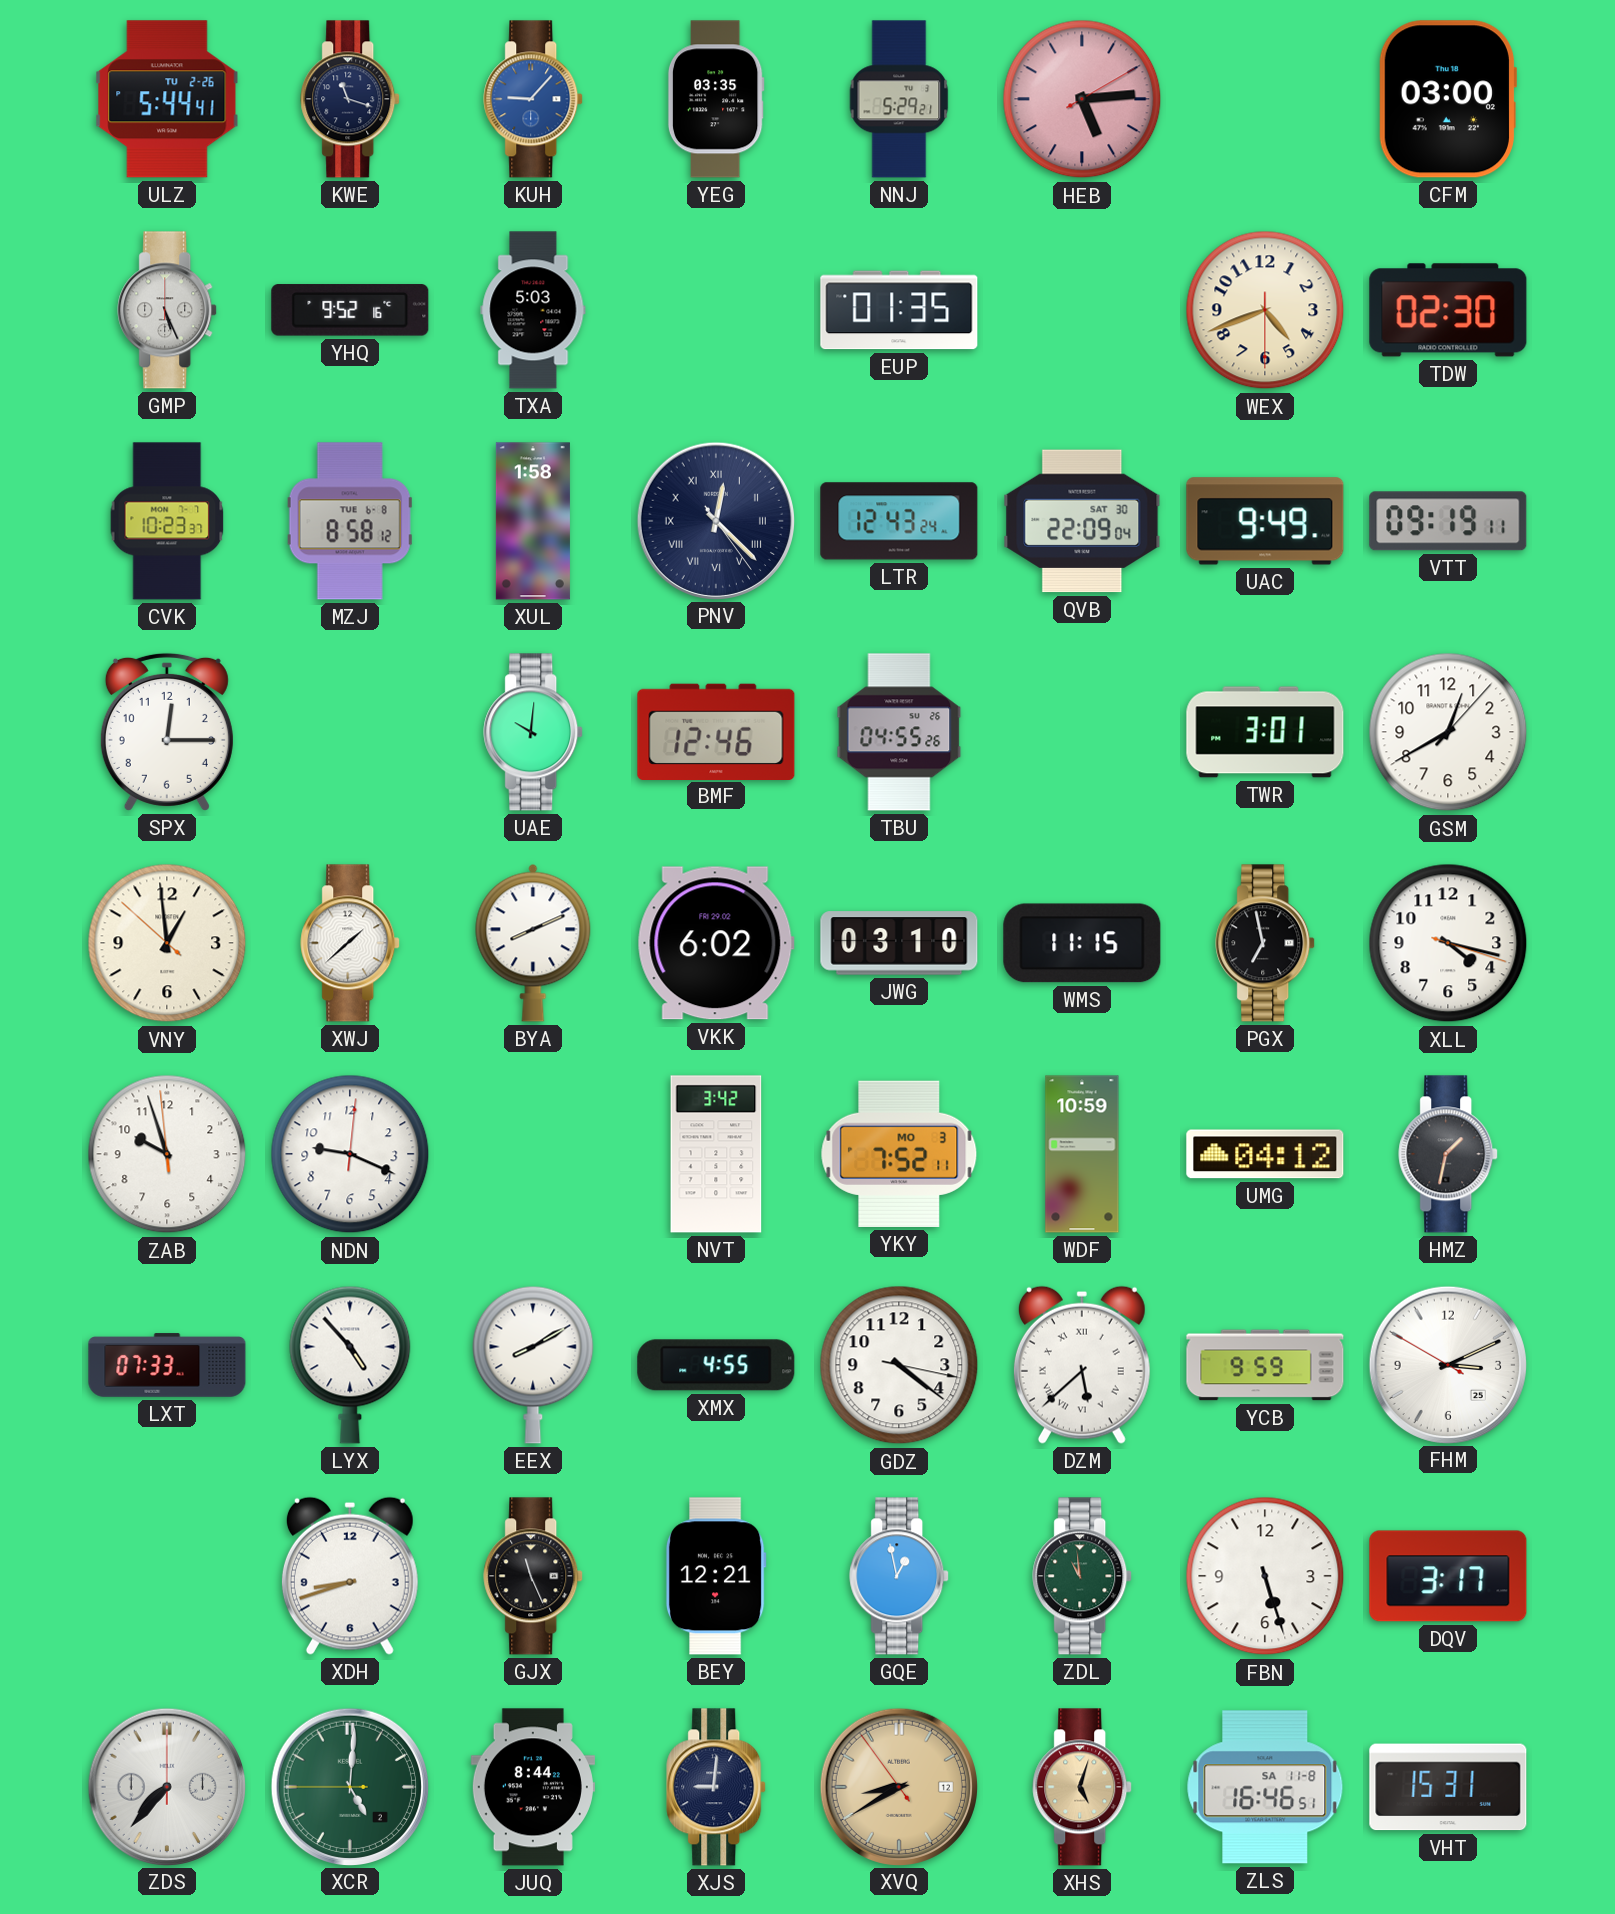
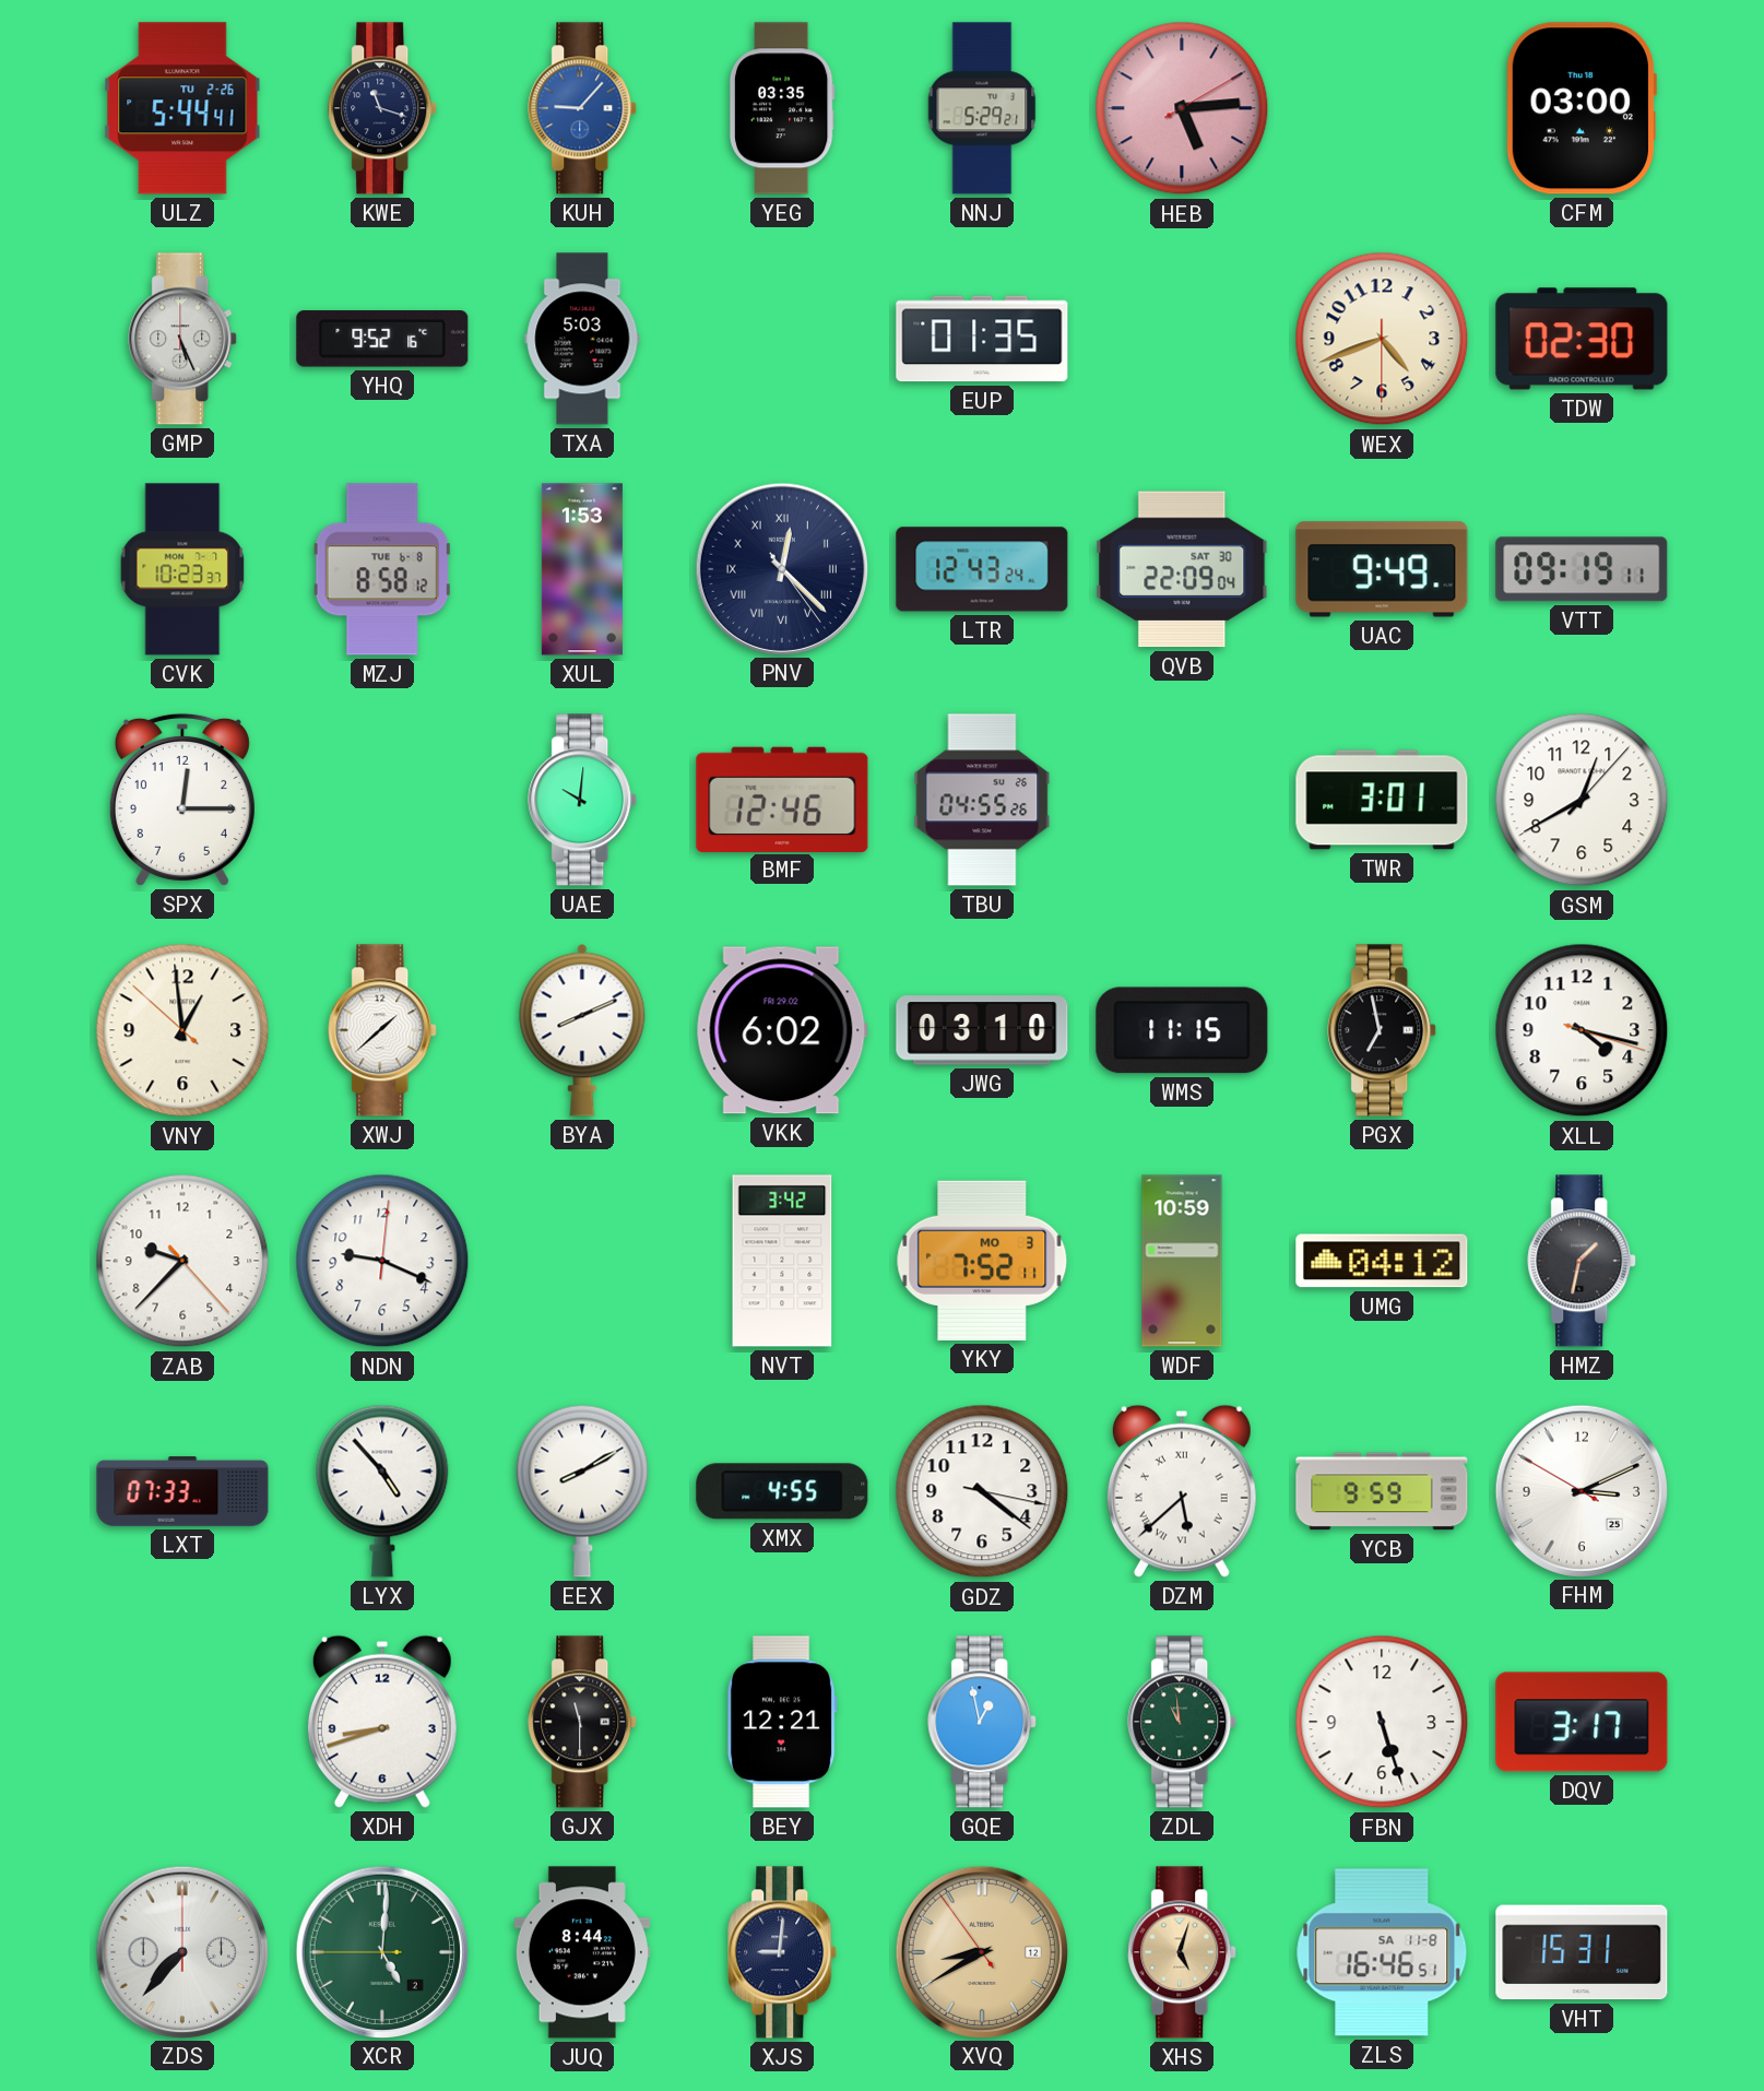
XUL: 1:58 -> 1:53 (582, 569)
ZAB: 9:56 -> 9:37 (182, 1261)
GJX: 11:26 -> 11:30 (583, 1722)
